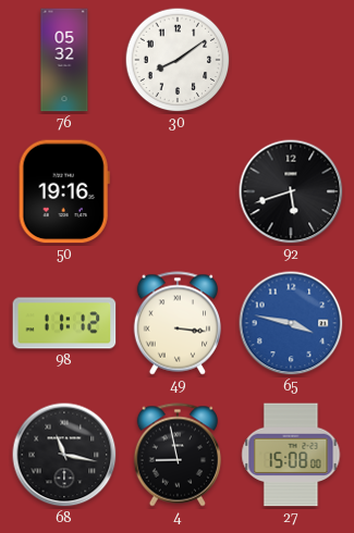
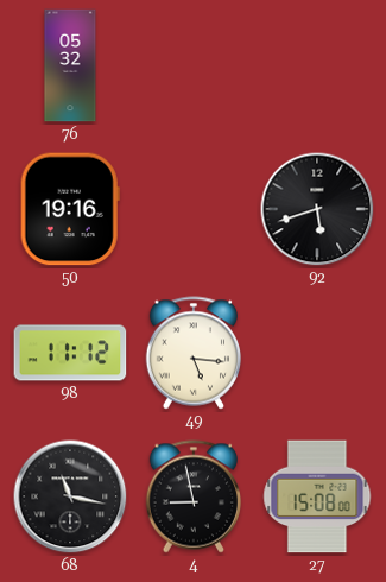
30: 8:09 -> none (178, 60)
49: 3:16 -> 5:16 (192, 353)
65: 3:47 -> none (291, 323)
